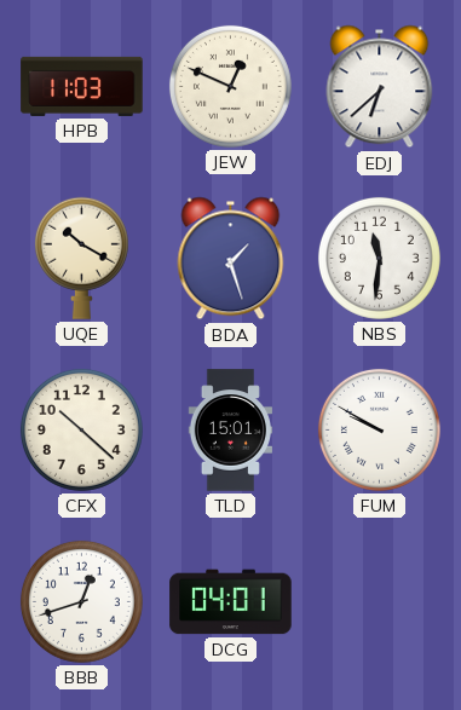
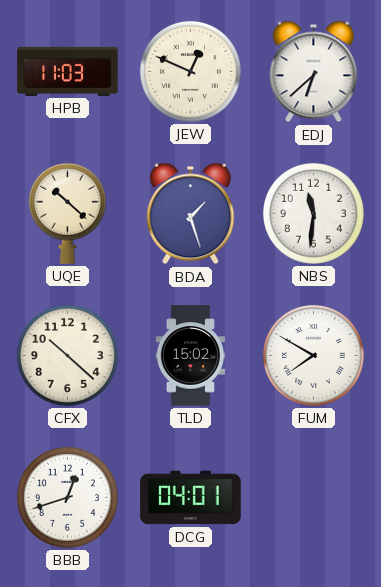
UQE: 10:20 -> 10:22 (67, 213)
TLD: 15:01 -> 15:02 (190, 356)
FUM: 9:50 -> 7:50 (313, 355)
